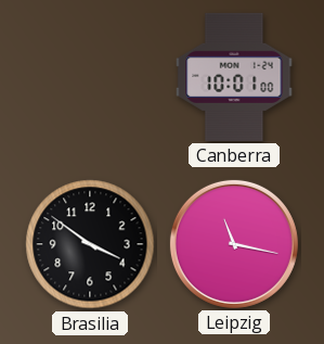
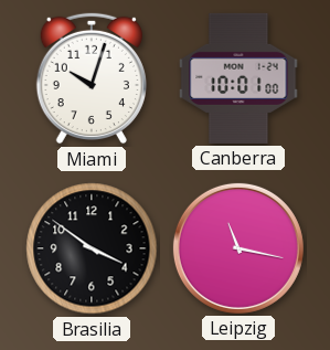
Miami: none -> 10:03 (92, 78)
